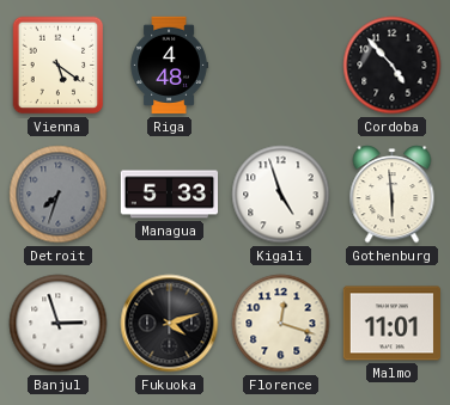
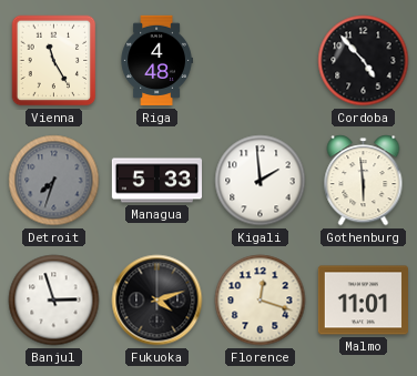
Vienna: 5:21 -> 11:25 (54, 61)
Kigali: 4:57 -> 1:59 (261, 181)
